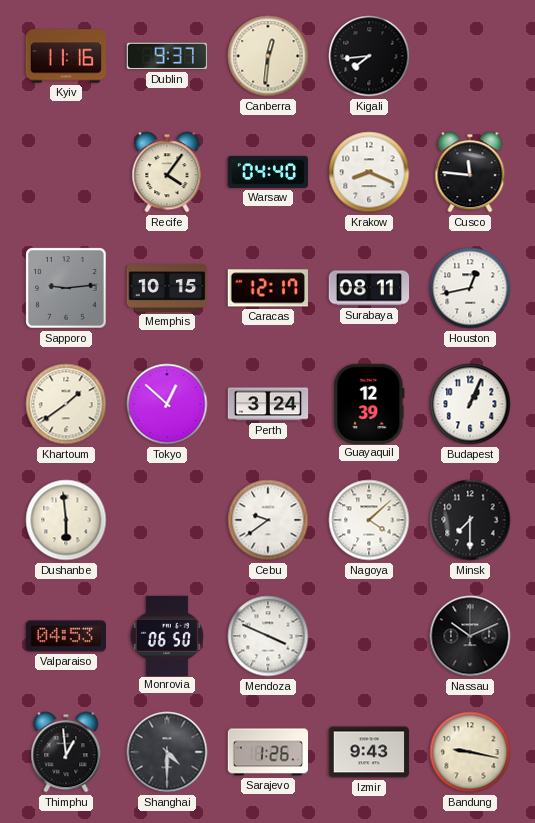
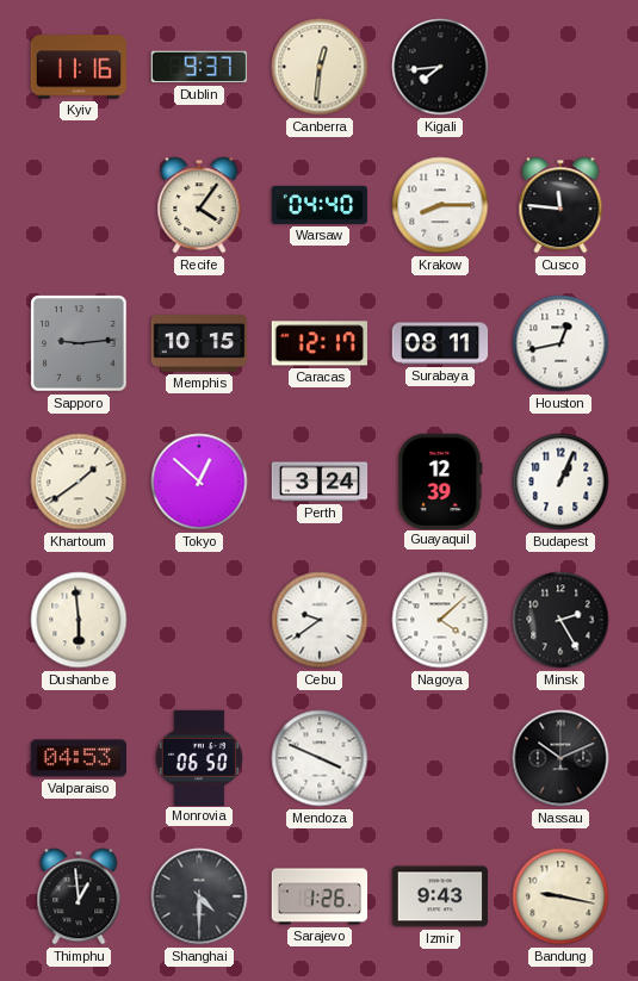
Krakow: 8:19 -> 8:15 (440, 205)
Minsk: 7:30 -> 2:25 (560, 620)
